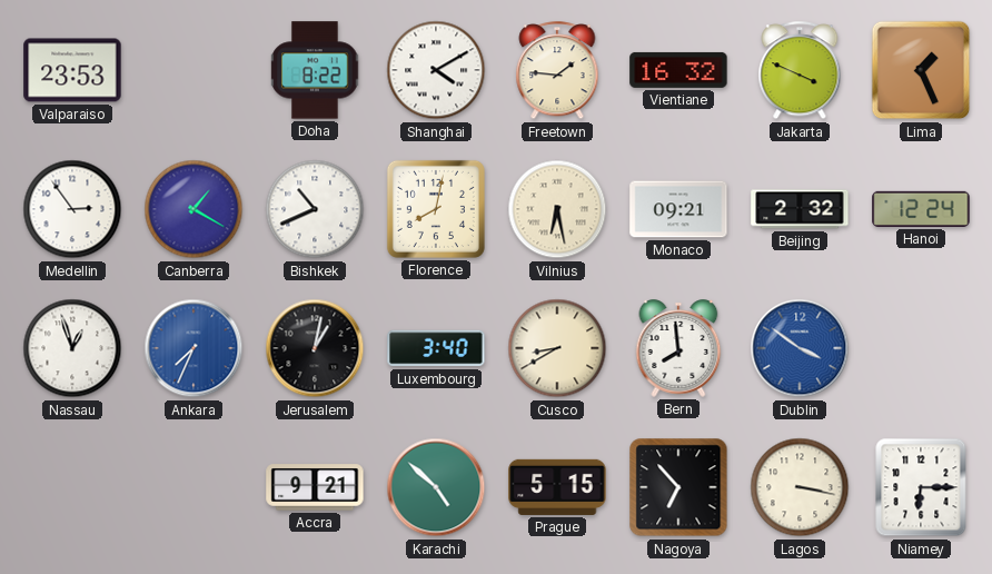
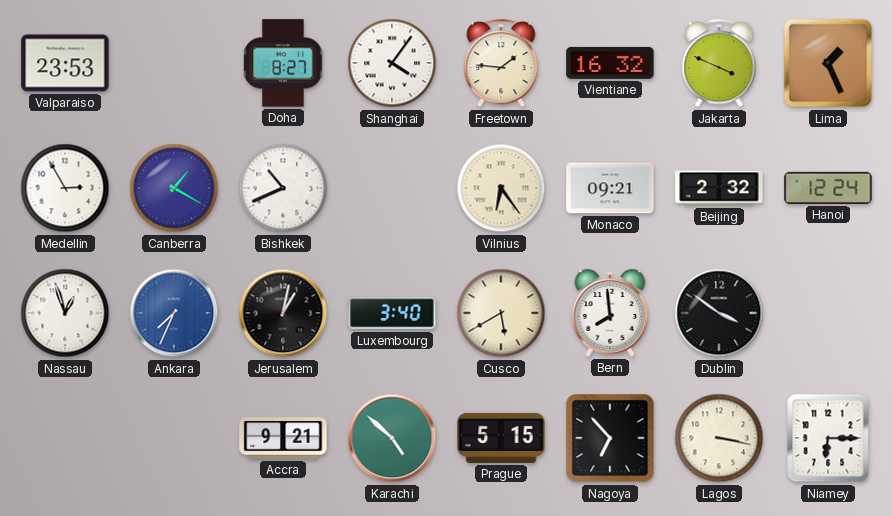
Doha: 8:22 -> 8:27 (283, 63)
Shanghai: 4:10 -> 4:06 (392, 63)
Medellin: 2:54 -> 2:55 (65, 188)
Florence: 8:02 -> none (436, 209)
Vilnius: 6:28 -> 6:24 (501, 188)
Cusco: 8:40 -> 5:40 (501, 313)
Dublin dial: blue -> black (719, 313)
